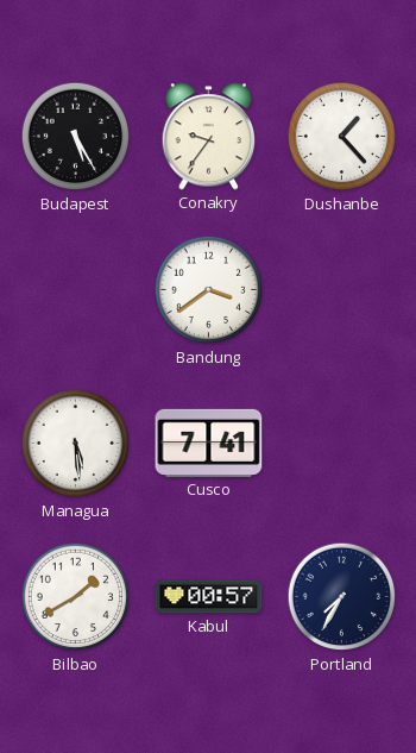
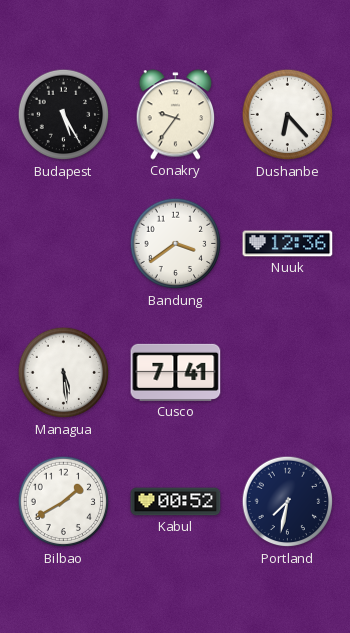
Dushanbe: 1:23 -> 6:23 (288, 115)
Nuuk: none -> 12:36 (288, 244)
Kabul: 00:57 -> 00:52 (176, 502)
Portland: 7:35 -> 7:32 (288, 502)
